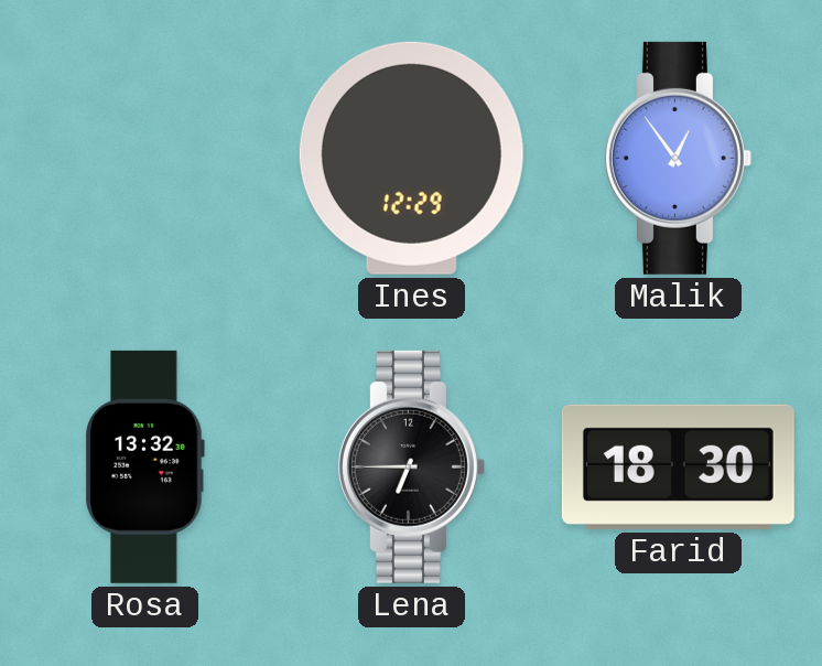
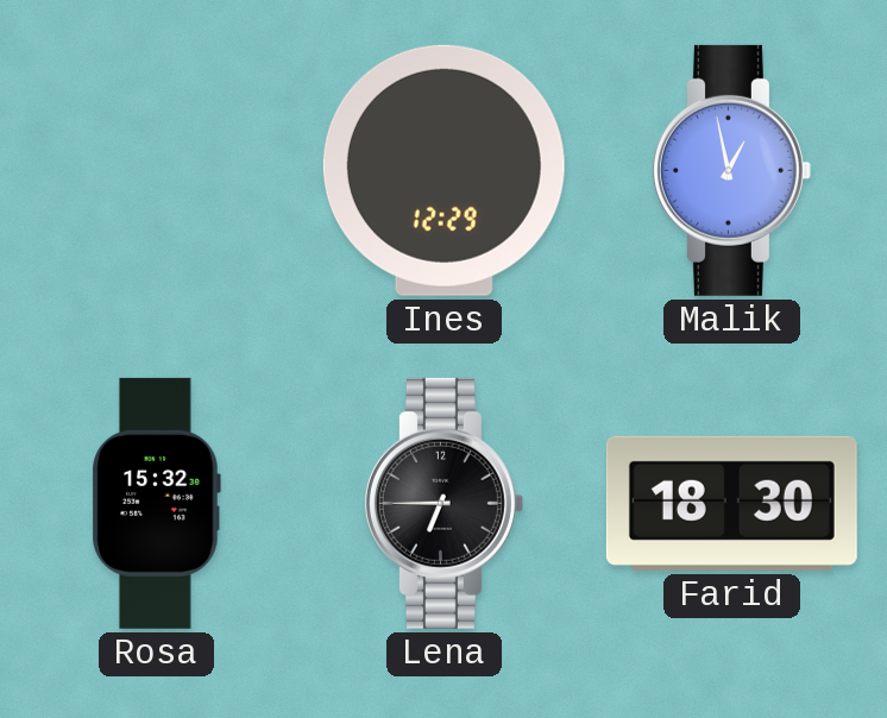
Malik: 12:54 -> 12:58 (731, 170)
Rosa: 13:32 -> 15:32 (156, 503)
